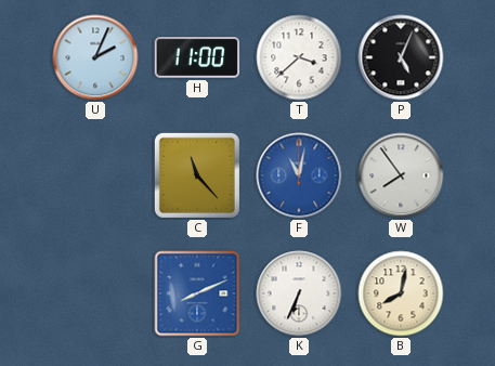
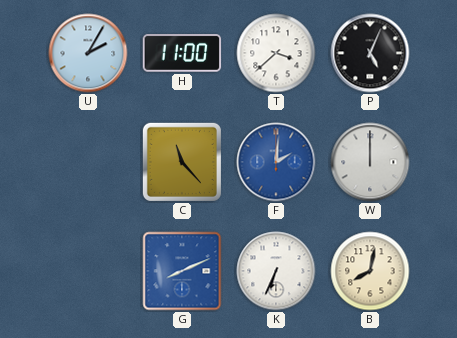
U: 2:04 -> 2:05 (88, 53)
F: 11:02 -> 2:01 (276, 162)
W: 7:54 -> 12:00 (370, 162)
